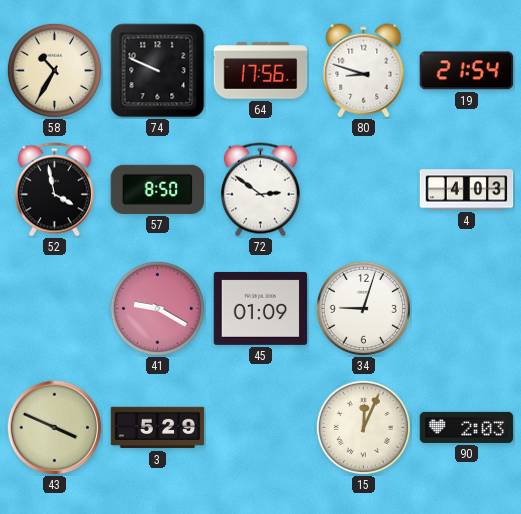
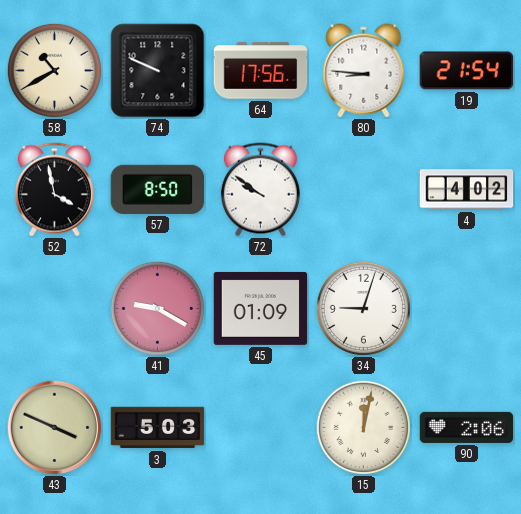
58: 10:35 -> 10:40 (54, 70)
80: 8:48 -> 8:46 (364, 71)
72: 2:51 -> 9:51 (260, 190)
4: 4:03 -> 4:02 (467, 190)
3: 5:29 -> 5:03 (158, 428)
15: 12:04 -> 12:02 (363, 427)
90: 2:03 -> 2:06 (467, 427)
